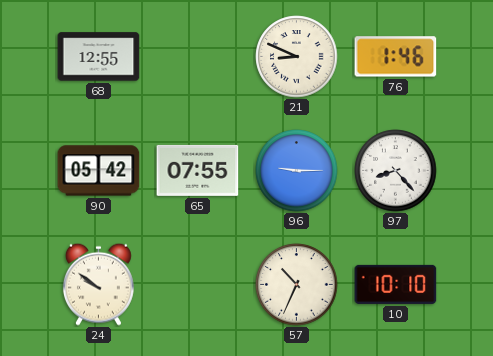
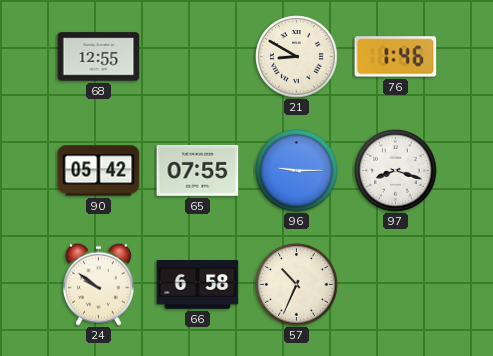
21: 8:49 -> 8:50 (297, 57)
97: 8:23 -> 8:18 (396, 171)
66: none -> 6:58 (198, 285)
10: 10:10 -> none (396, 284)
